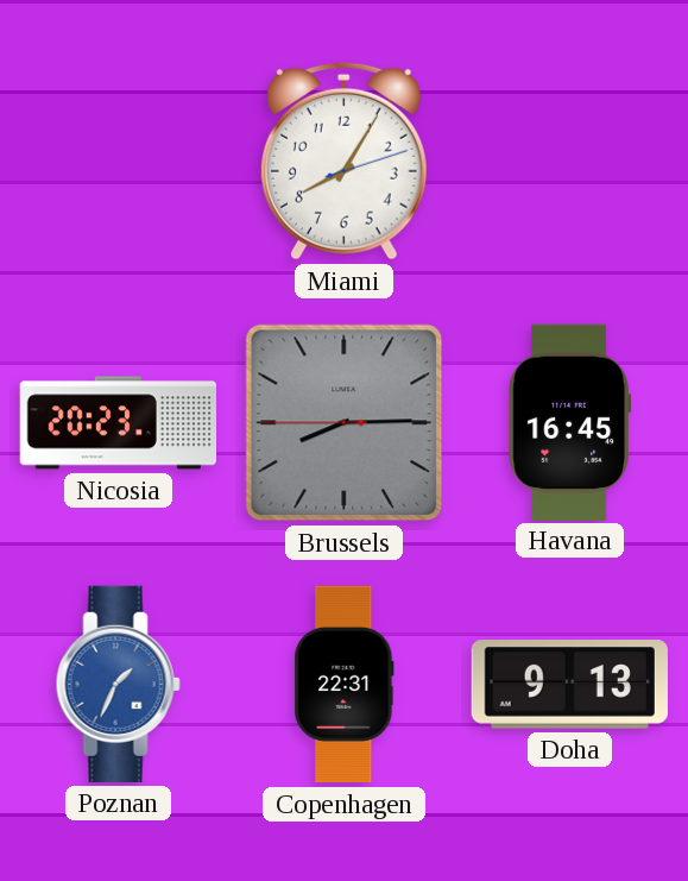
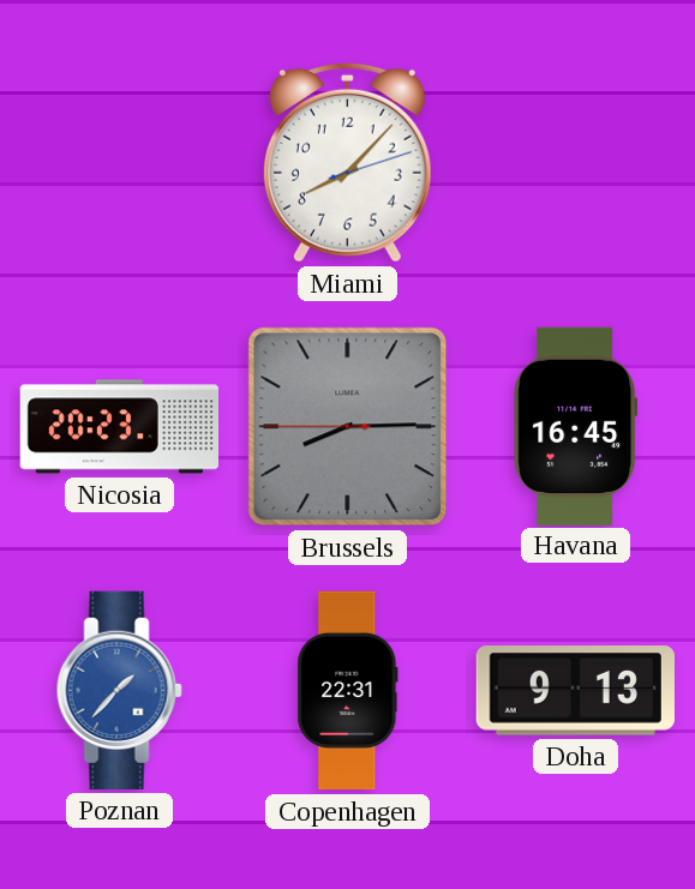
Miami: 8:05 -> 8:07 (347, 162)
Poznan: 1:34 -> 1:37 (119, 690)
